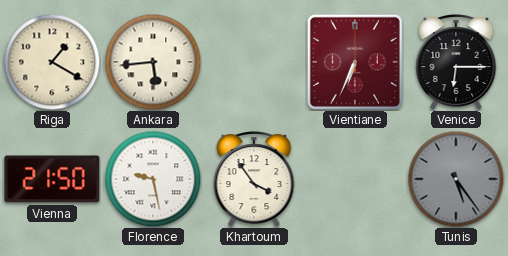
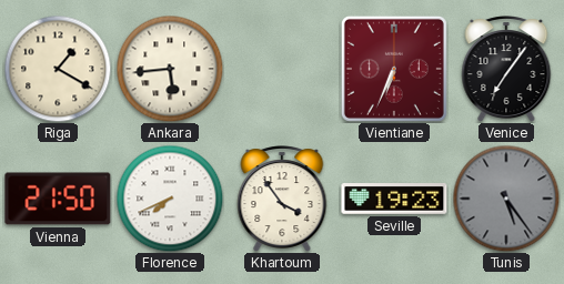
Venice: 6:15 -> 7:06 (506, 69)
Florence: 9:28 -> 7:41 (170, 199)
Seville: none -> 19:23 (394, 200)
